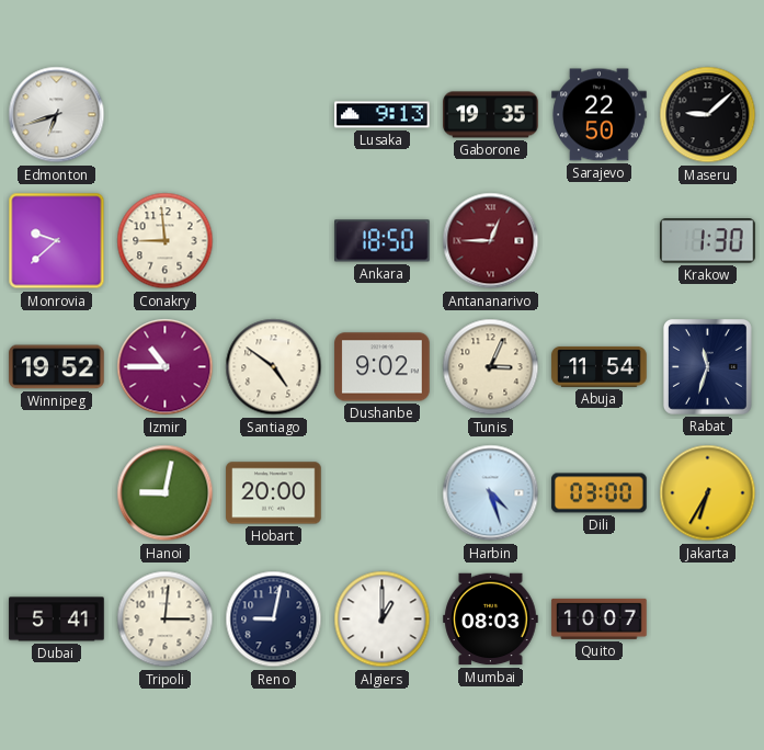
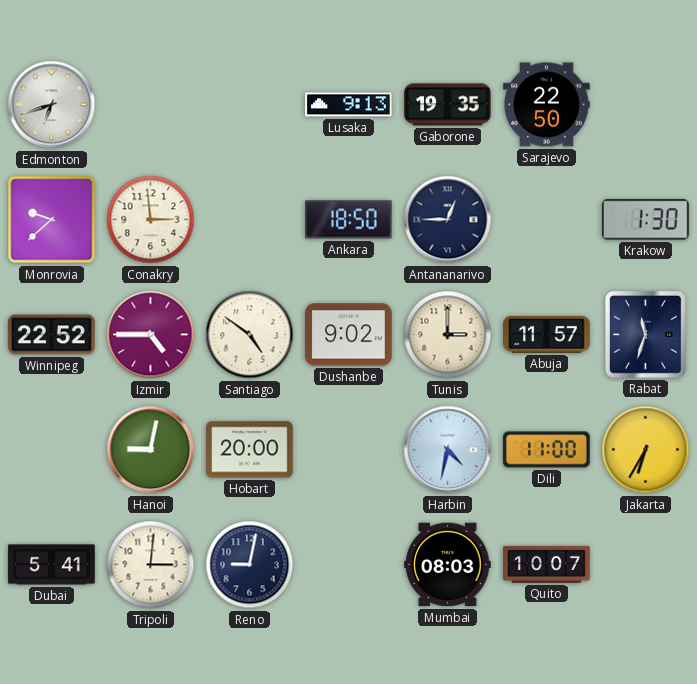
Maseru: 9:08 -> none (708, 115)
Conakry: 8:59 -> 2:59 (151, 220)
Antananarivo dial: burgundy -> navy (448, 220)
Winnipeg: 19:52 -> 22:52 (52, 335)
Izmir: 10:45 -> 4:45 (151, 335)
Tunis: 3:04 -> 3:00 (448, 335)
Abuja: 11:54 -> 11:57 (547, 334)
Harbin: 4:27 -> 4:32 (448, 450)
Dili: 03:00 -> 11:00 (547, 450)
Algiers: 1:00 -> none (383, 620)
